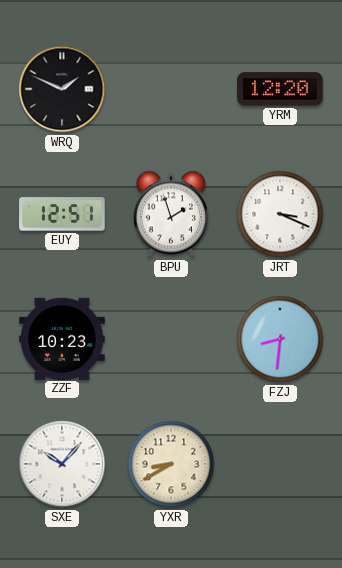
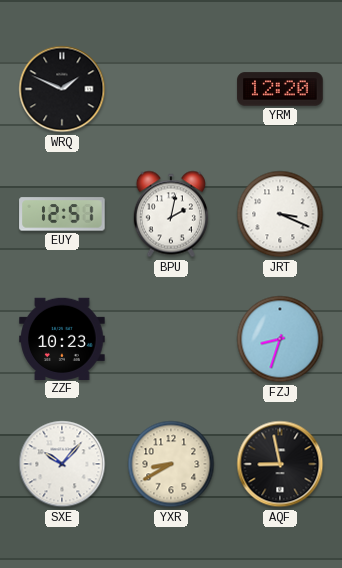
BPU: 1:57 -> 2:02 (171, 214)
FZJ: 8:31 -> 8:33 (280, 339)
AQF: none -> 8:58 (280, 464)
